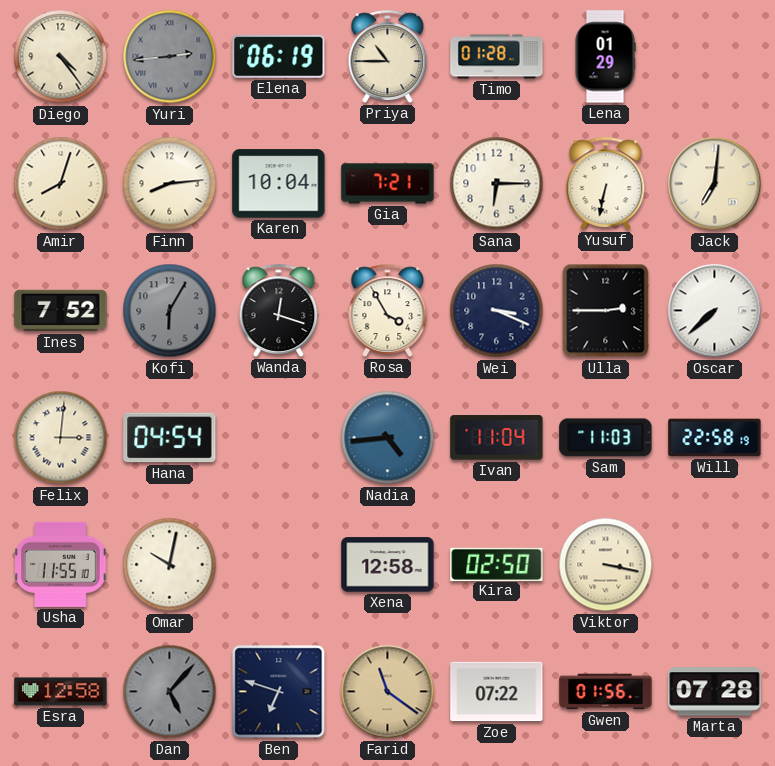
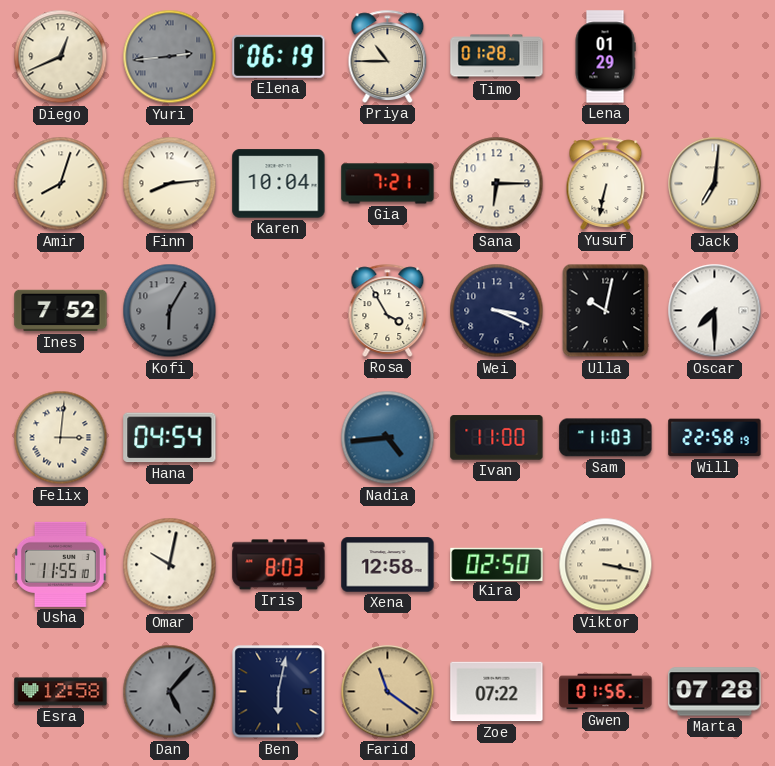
Diego: 4:24 -> 12:41 (61, 57)
Wanda: 12:18 -> none (279, 310)
Ulla: 2:45 -> 10:02 (606, 311)
Oscar: 7:38 -> 7:30 (715, 311)
Ivan: 11:04 -> 11:00 (497, 438)
Iris: none -> 8:03 (279, 565)
Ben: 6:48 -> 6:02 (279, 692)
